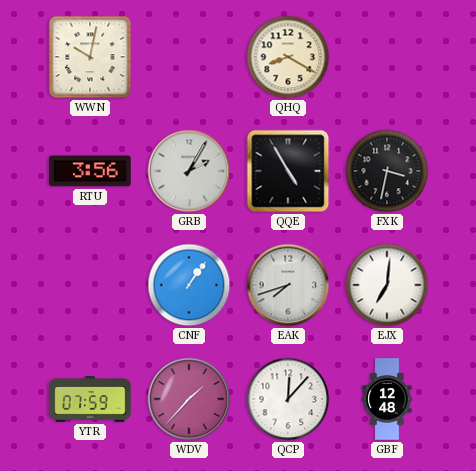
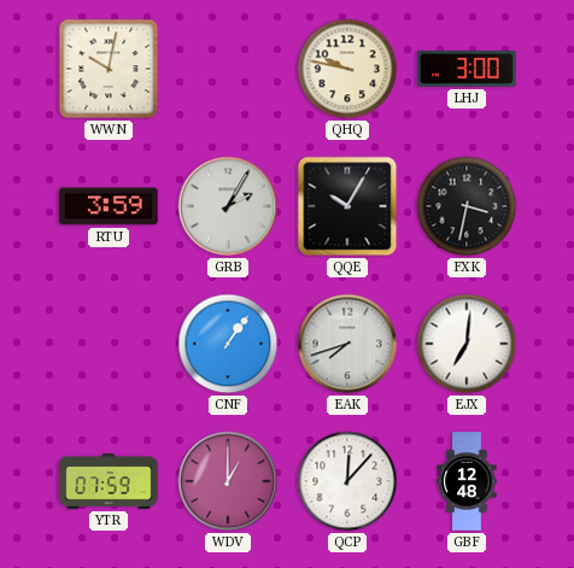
QHQ: 8:20 -> 9:47 (347, 69)
LHJ: none -> 3:00 (467, 69)
RTU: 3:56 -> 3:59 (109, 206)
QQE: 4:55 -> 10:05 (347, 206)
WDV: 1:37 -> 1:00 (228, 481)
